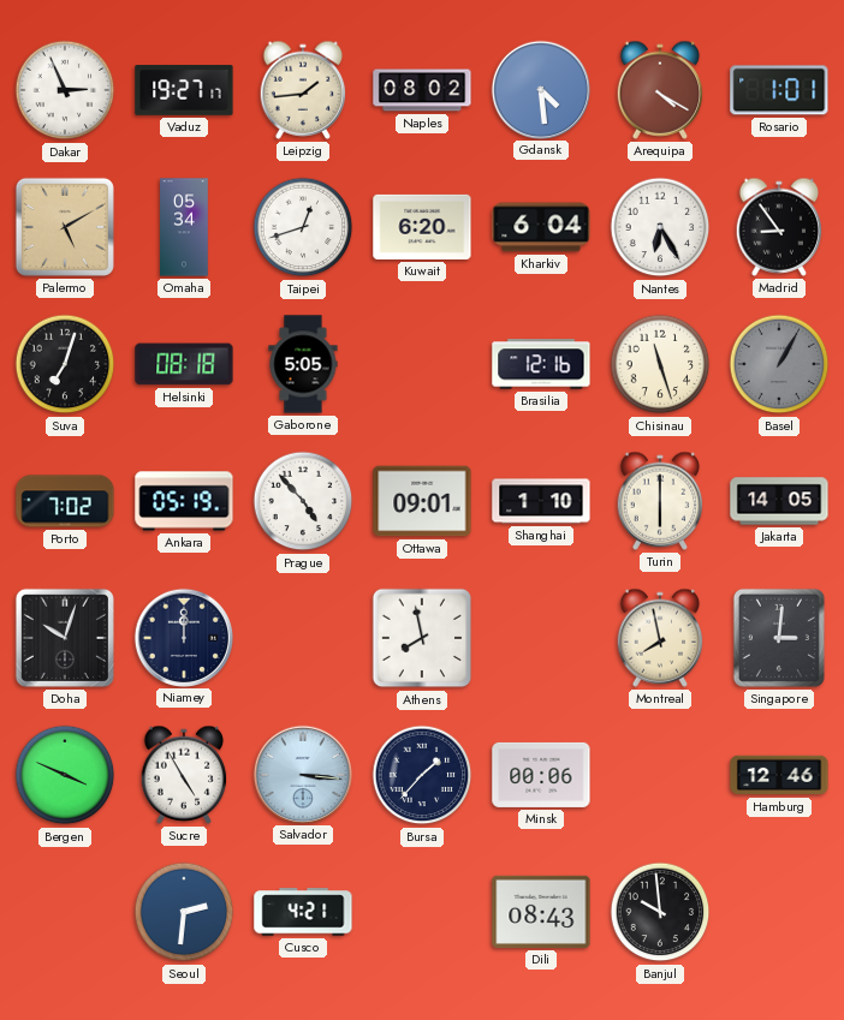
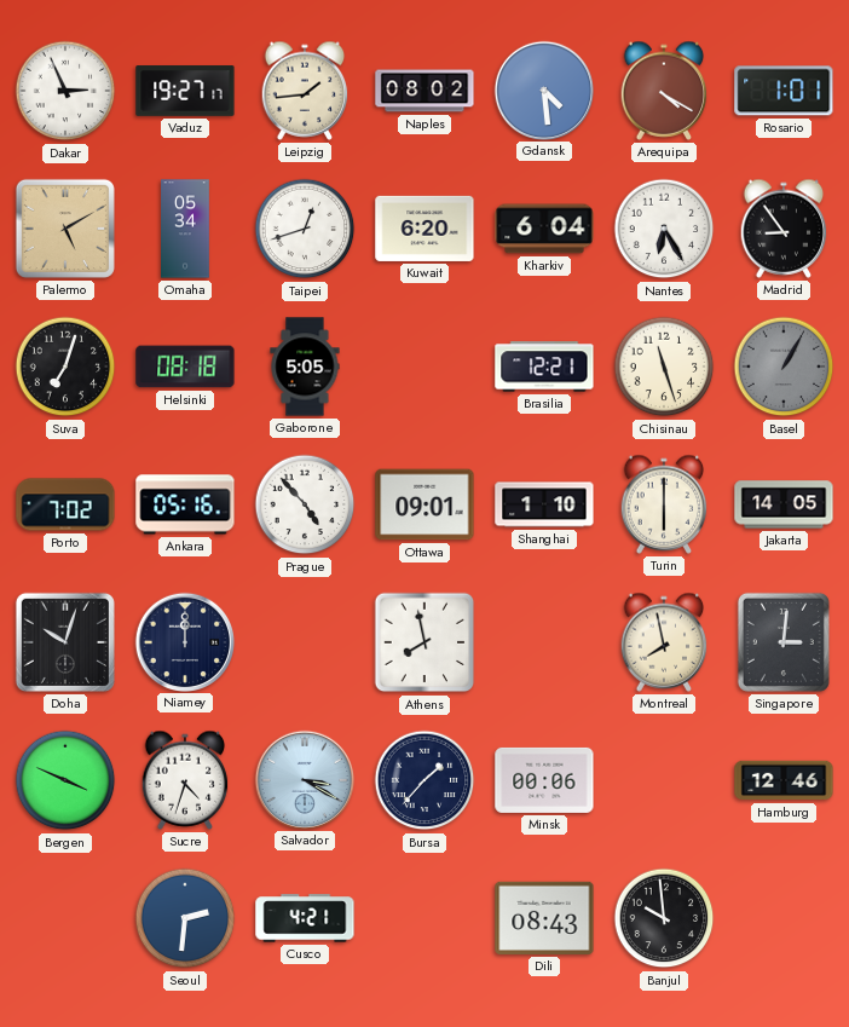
Brasilia: 12:16 -> 12:21 (544, 367)
Ankara: 05:19 -> 05:16 (185, 504)
Sucre: 4:55 -> 4:33 (185, 780)
Salvador: 3:16 -> 3:20 (304, 779)
